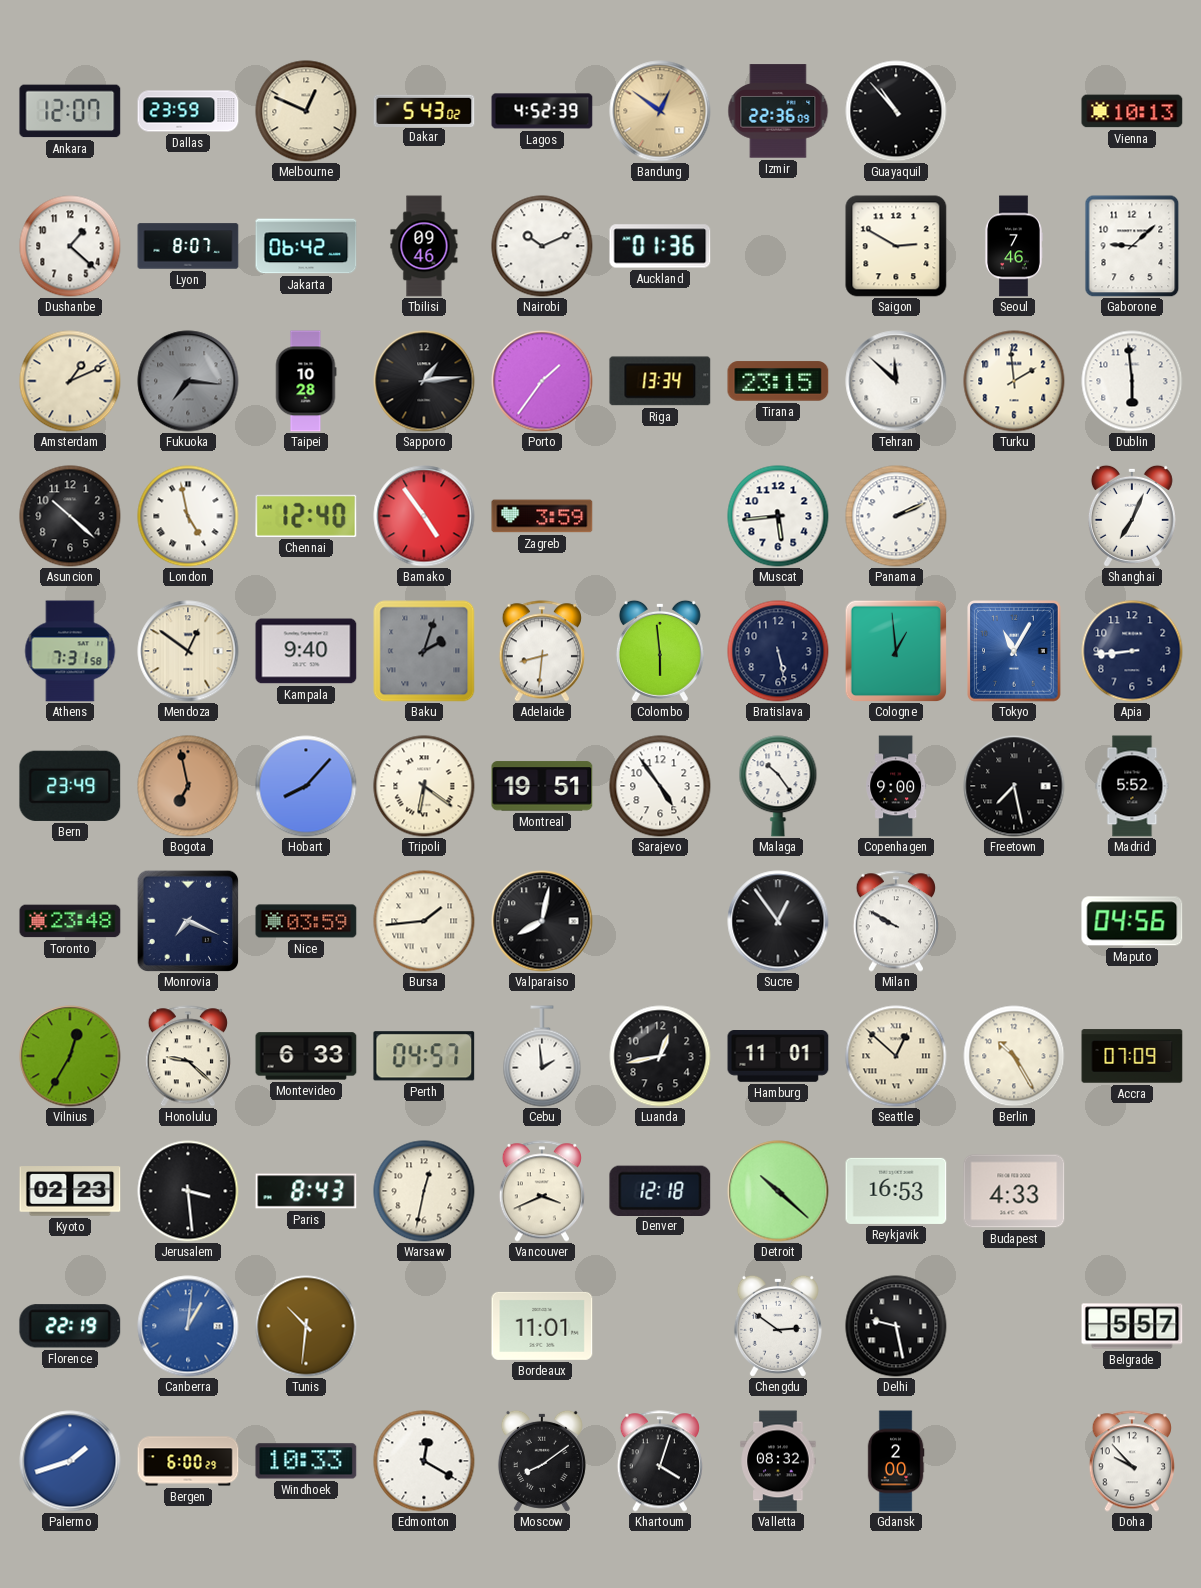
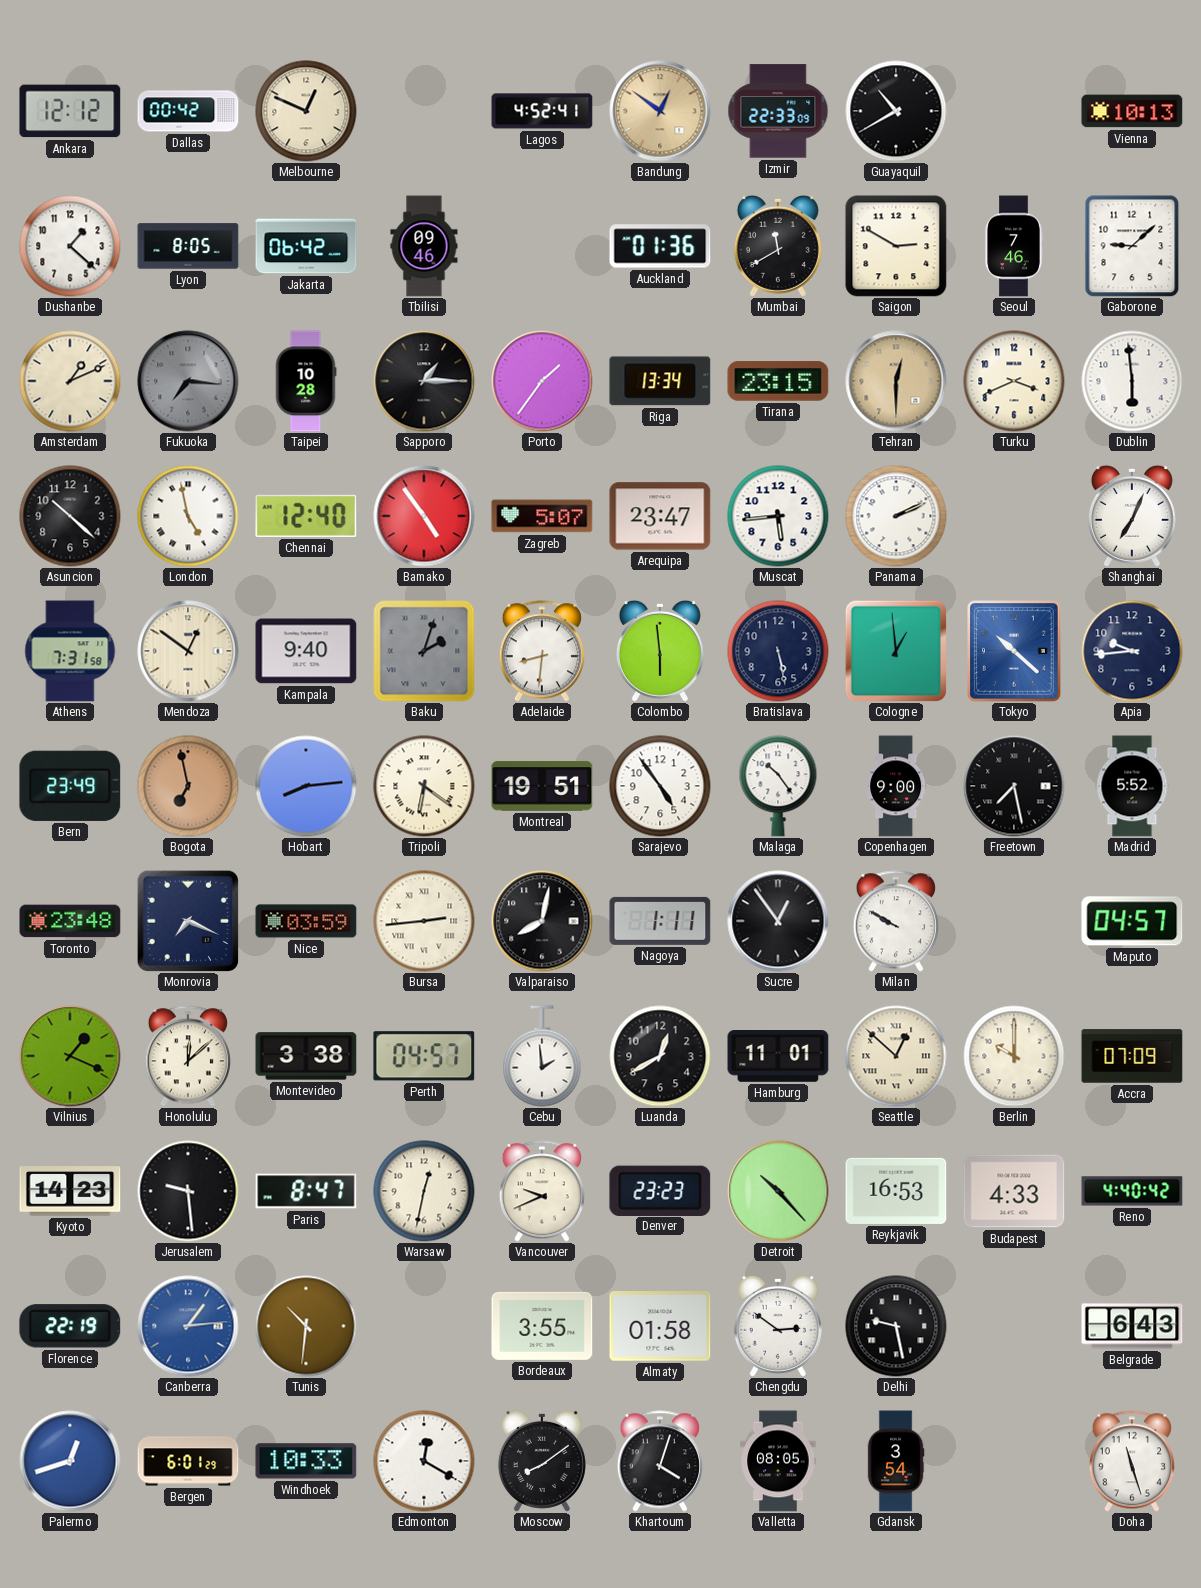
Ankara: 12:07 -> 12:12 (70, 111)
Dallas: 23:59 -> 00:42 (188, 111)
Dakar: 5:43 -> none (424, 110)
Lagos: 4:52:39 -> 4:52:41 (542, 111)
Izmir: 22:36 -> 22:33 (778, 111)
Guayaquil: 10:53 -> 10:40 (896, 111)
Lyon: 8:07 -> 8:05 (188, 246)
Nairobi: 10:11 -> none (542, 246)
Mumbai: none -> 11:40 (778, 246)
Sapporo: 1:14 -> 1:15 (424, 381)
Tehran: 11:52 -> 12:30 (896, 381)
Tehran dial: white -> champagne (896, 381)
Turku: 1:59 -> 3:41 (1014, 381)
Zagreb: 3:59 -> 5:07 (542, 516)
Arequipa: none -> 23:47 (660, 516)
Tokyo: 11:05 -> 10:22 (1015, 652)
Apia: 8:44 -> 9:44 (1132, 651)
Hobart: 8:07 -> 8:14 (306, 786)
Bursa: 1:44 -> 2:44 (424, 921)
Nagoya: none -> 1:11 (660, 921)
Maputo: 04:56 -> 04:57 (1132, 921)
Vilnius: 12:35 -> 1:19 (70, 1056)
Honolulu: 9:22 -> 12:08 (188, 1056)
Montevideo: 6:33 -> 3:38 (306, 1056)
Luanda: 12:43 -> 12:40 (660, 1056)
Berlin: 10:25 -> 10:00 (1014, 1056)
Kyoto: 02:23 -> 14:23 (70, 1191)
Jerusalem: 3:29 -> 9:29 (188, 1191)
Paris: 8:43 -> 8:47 (306, 1191)
Vancouver: 3:41 -> 9:41 (542, 1191)
Denver: 12:18 -> 23:23 (660, 1190)
Detroit: 10:22 -> 10:23 (778, 1191)
Reno: none -> 4:40 (1132, 1191)
Canberra: 1:01 -> 1:14 (188, 1326)
Bordeaux: 11:01 -> 3:55 (542, 1326)
Almaty: none -> 01:58 (660, 1327)
Belgrade: 5:57 -> 6:43 (1132, 1326)
Palermo: 1:42 -> 12:42 (70, 1461)
Bergen: 6:00 -> 6:01 (188, 1461)
Valletta: 08:32 -> 08:05 (778, 1461)
Gdansk: 2:00 -> 3:54 (896, 1461)
Doha: 9:53 -> 11:27 (1132, 1461)
